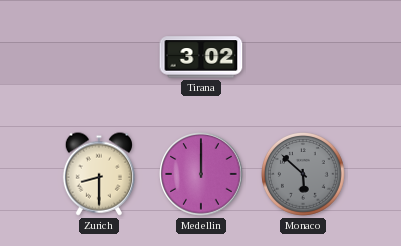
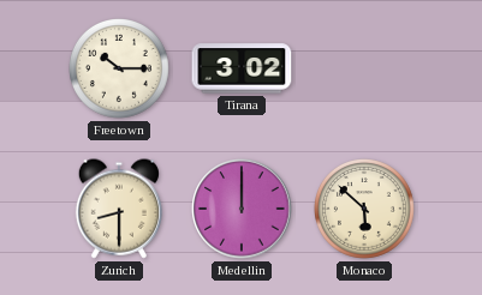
Freetown: none -> 10:15 (120, 70)
Monaco dial: grey -> cream (365, 210)
